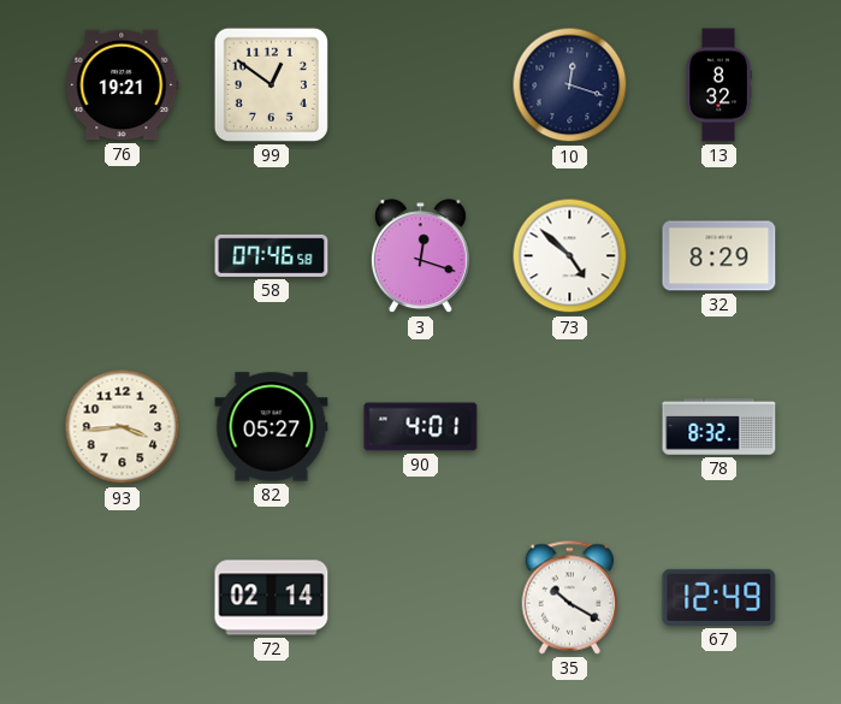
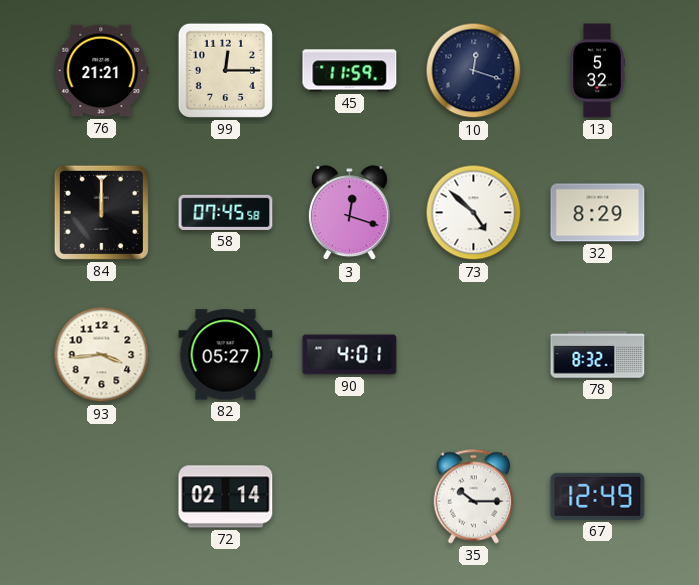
76: 19:21 -> 21:21 (102, 71)
99: 12:51 -> 12:15 (225, 70)
45: none -> 11:59 (350, 71)
13: 8:32 -> 5:32 (597, 71)
84: none -> 12:00 (101, 212)
58: 07:46 -> 07:45 (226, 212)
35: 10:20 -> 10:15 (474, 497)
